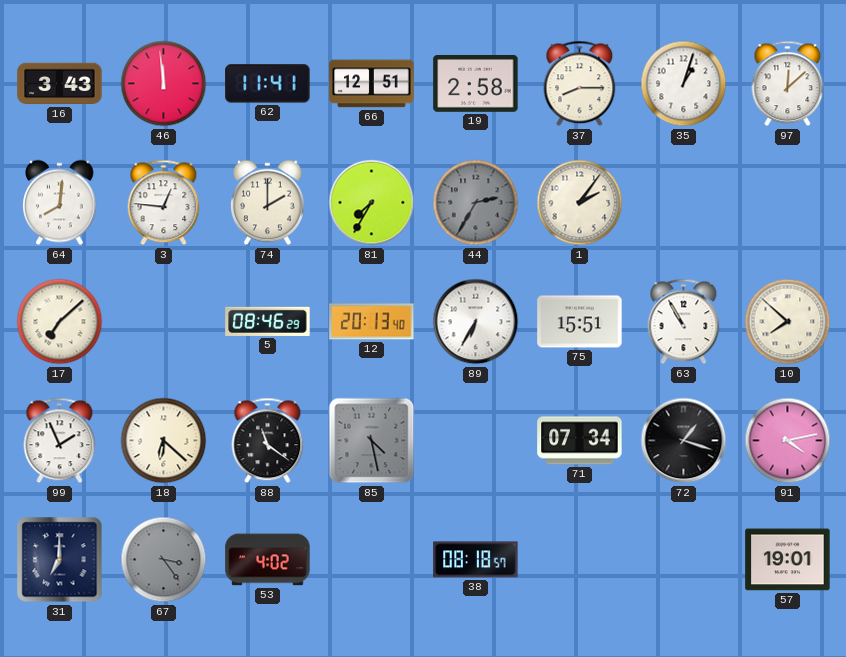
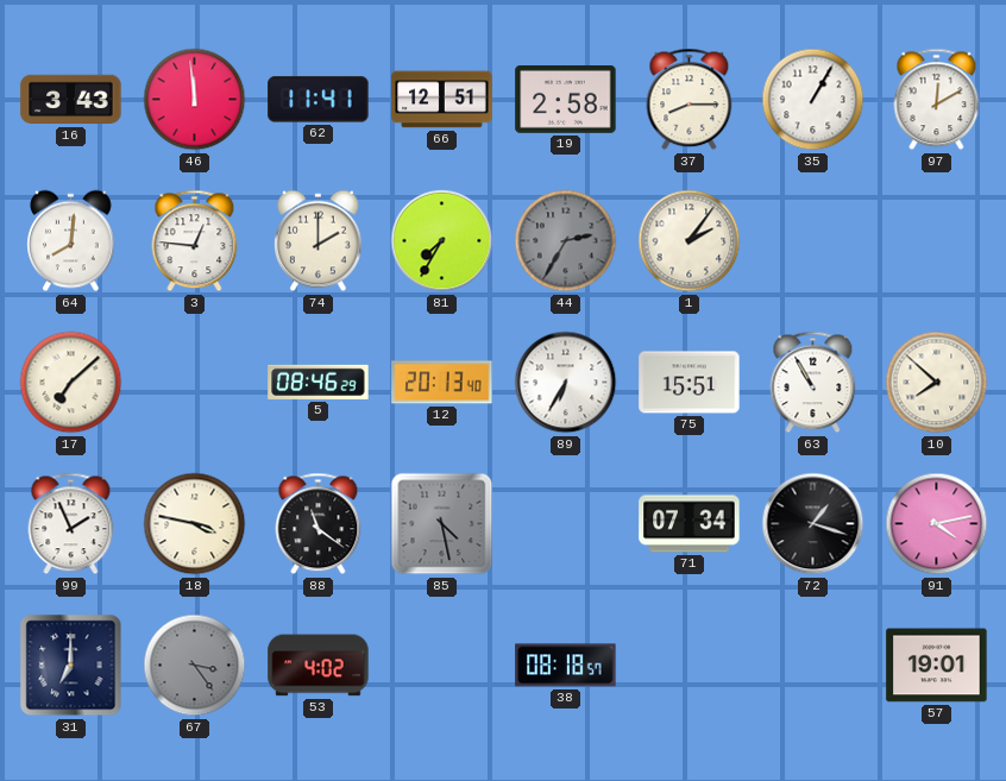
35: 1:03 -> 1:05 (813, 100)
97: 12:08 -> 12:10 (937, 100)
18: 6:22 -> 3:47 (195, 524)
